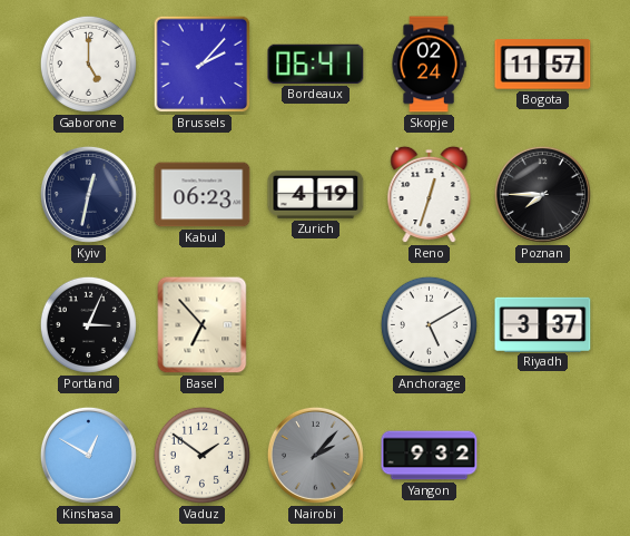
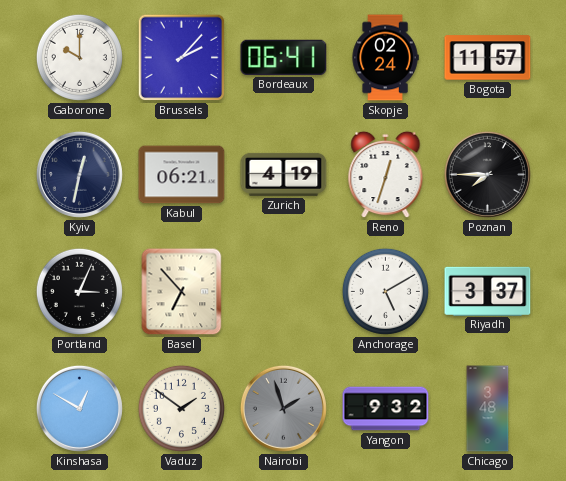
Gaborone: 5:00 -> 10:00 (79, 57)
Kabul: 06:23 -> 06:21 (182, 175)
Nairobi: 2:07 -> 1:57 (283, 408)
Chicago: none -> 3:48 (488, 409)
